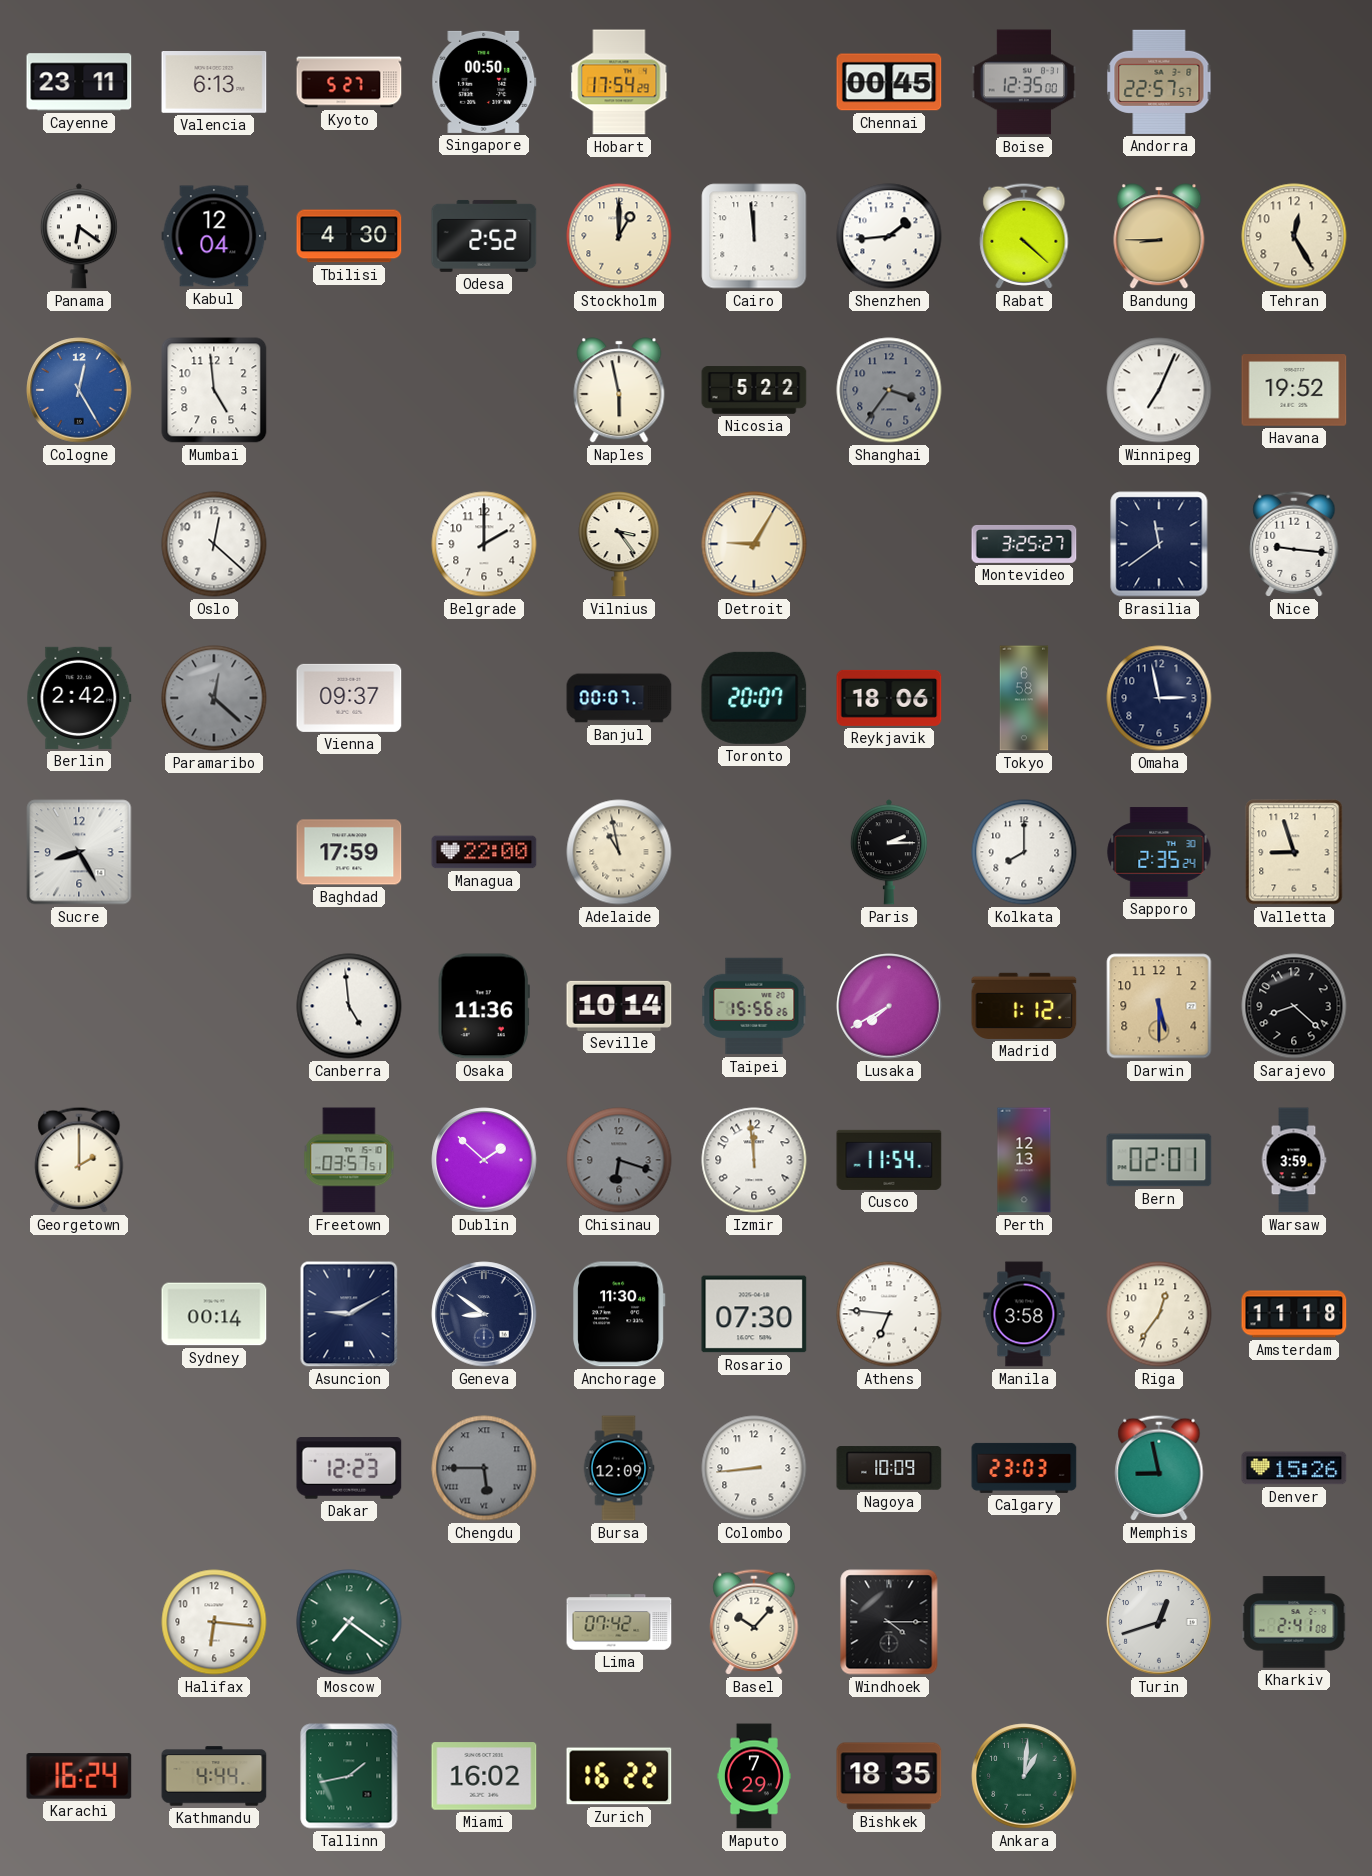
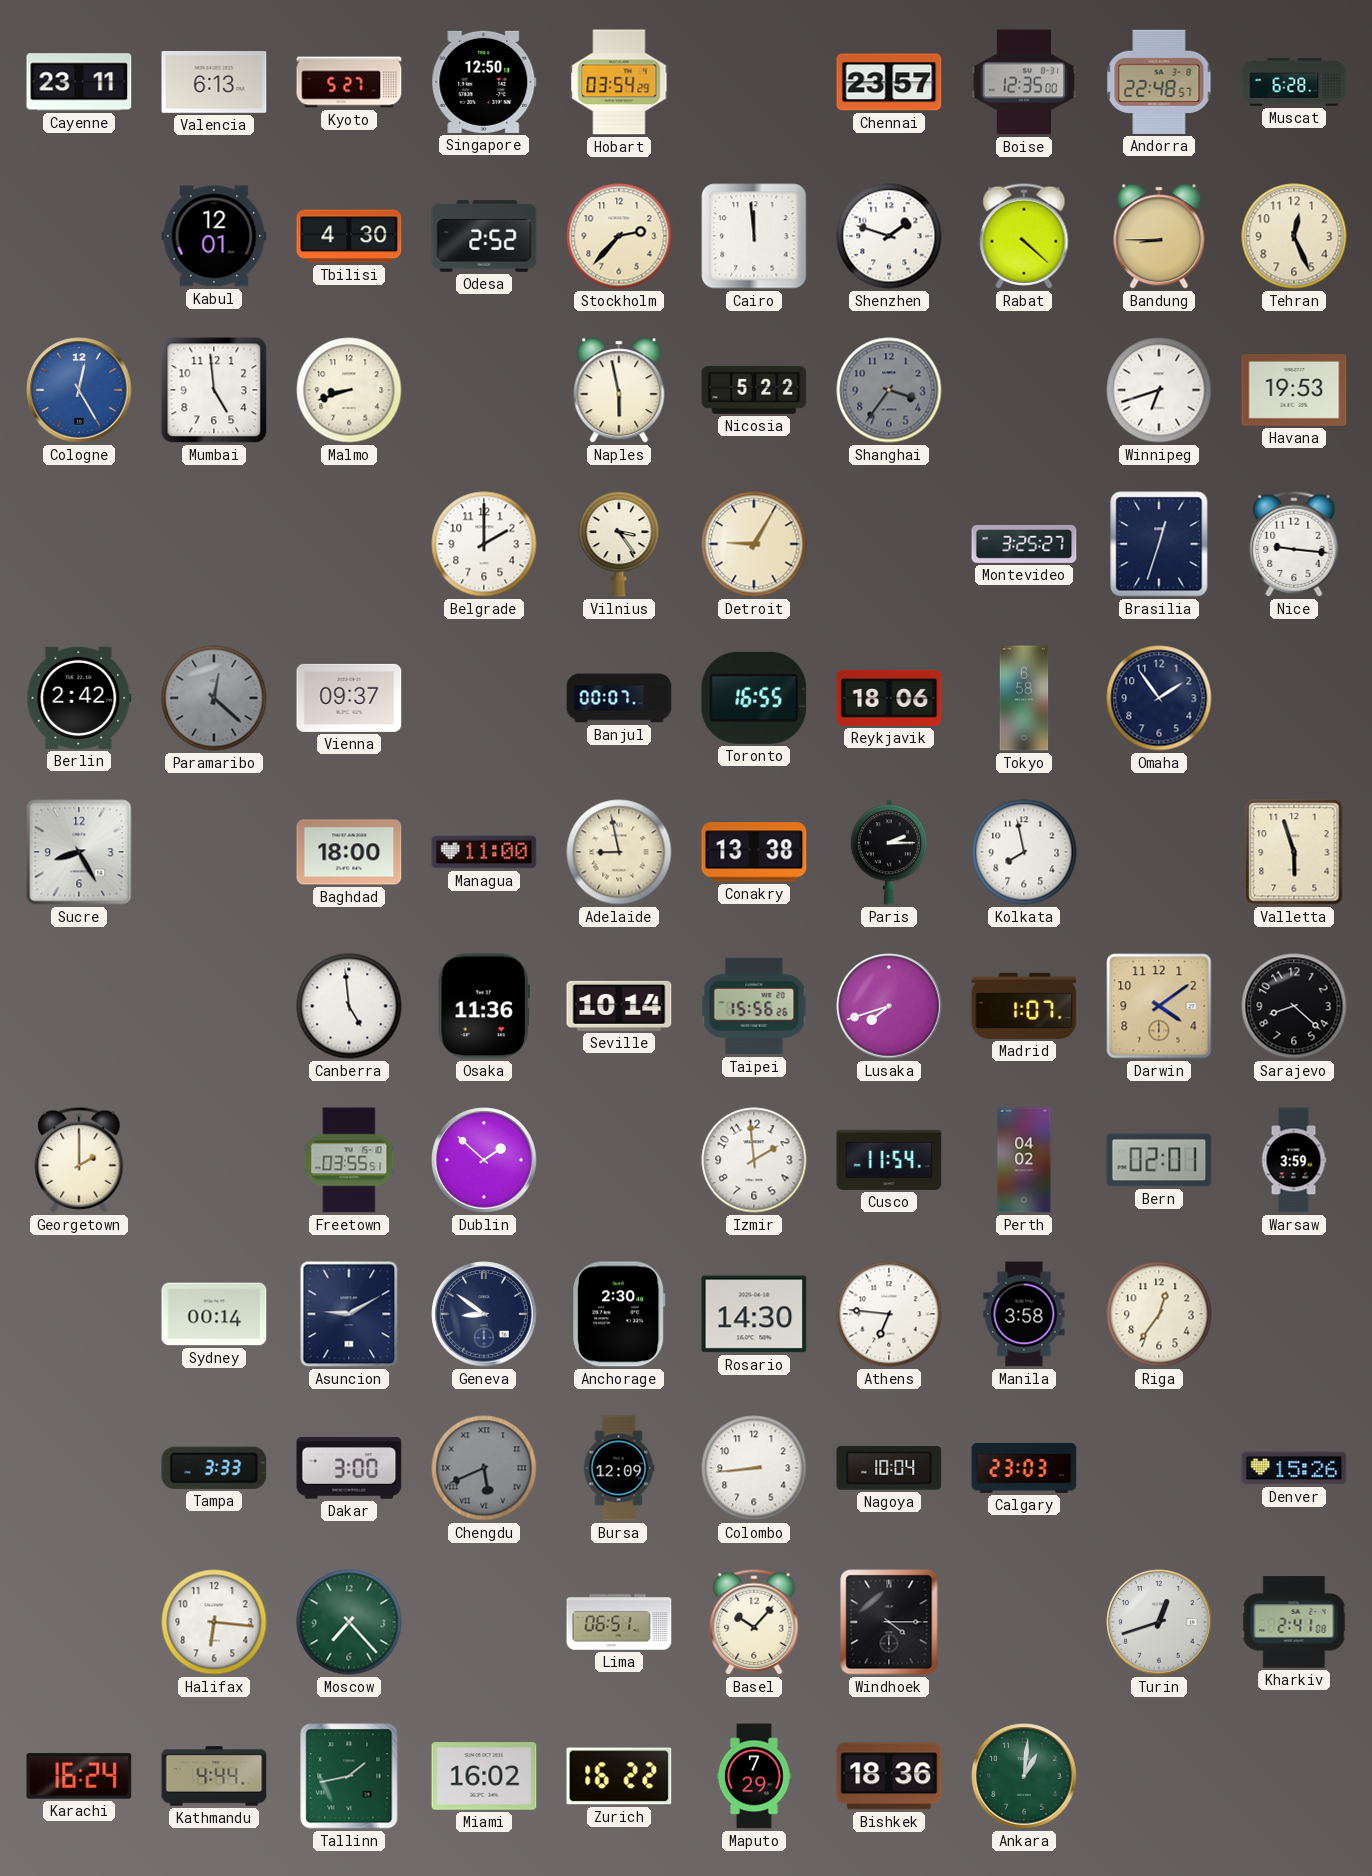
Singapore: 00:50 -> 12:50 (484, 82)
Hobart: 17:54 -> 03:54 (619, 82)
Chennai: 00:45 -> 23:57 (889, 82)
Andorra: 22:57 -> 22:48 (1159, 82)
Muscat: none -> 6:28 (1294, 83)
Panama: 6:21 -> none (79, 236)
Kabul: 12:04 -> 12:01 (214, 236)
Stockholm: 1:00 -> 2:37 (619, 236)
Shenzhen: 1:44 -> 1:48 (889, 236)
Tehran: 12:25 -> 12:26 (1294, 236)
Malmo: none -> 8:42 (349, 390)
Winnipeg: 7:04 -> 6:42 (1159, 390)
Havana: 19:52 -> 19:53 (1294, 391)
Oslo: 12:22 -> none (214, 544)
Brasilia: 11:39 -> 12:33 (1159, 544)
Toronto: 20:07 -> 16:55 (754, 698)
Omaha: 2:58 -> 1:54 (1159, 698)
Baghdad: 17:59 -> 18:00 (349, 852)
Managua: 22:00 -> 11:00 (484, 852)
Adelaide: 10:58 -> 8:58 (619, 852)
Conakry: none -> 13:38 (754, 852)
Kolkata: 8:00 -> 7:58 (1024, 852)
Sapporo: 2:35 -> none (1159, 852)
Valletta: 8:57 -> 5:57 (1294, 852)
Lusaka: 7:40 -> 7:42 (889, 1006)
Madrid: 1:12 -> 1:07 (1024, 1006)
Darwin: 5:30 -> 4:09 (1159, 1006)
Freetown: 03:57 -> 03:55 (349, 1160)
Chisinau: 6:18 -> none (619, 1160)
Izmir: 11:59 -> 1:59 (754, 1160)
Perth: 12:13 -> 04:02 (1024, 1160)
Anchorage: 11:30 -> 2:30 (620, 1314)
Rosario: 07:30 -> 14:30 (754, 1314)
Amsterdam: 11:18 -> none (1294, 1314)
Tampa: none -> 3:33 (214, 1468)
Dakar: 12:23 -> 3:00 (349, 1468)
Chengdu: 5:45 -> 5:41 (484, 1468)
Nagoya: 10:09 -> 10:04 (889, 1468)
Memphis: 8:58 -> none (1159, 1468)
Moscow: 7:21 -> 7:23 (349, 1622)
Lima: 07:42 -> 06:51 (619, 1622)
Bishkek: 18:35 -> 18:36 (889, 1776)
